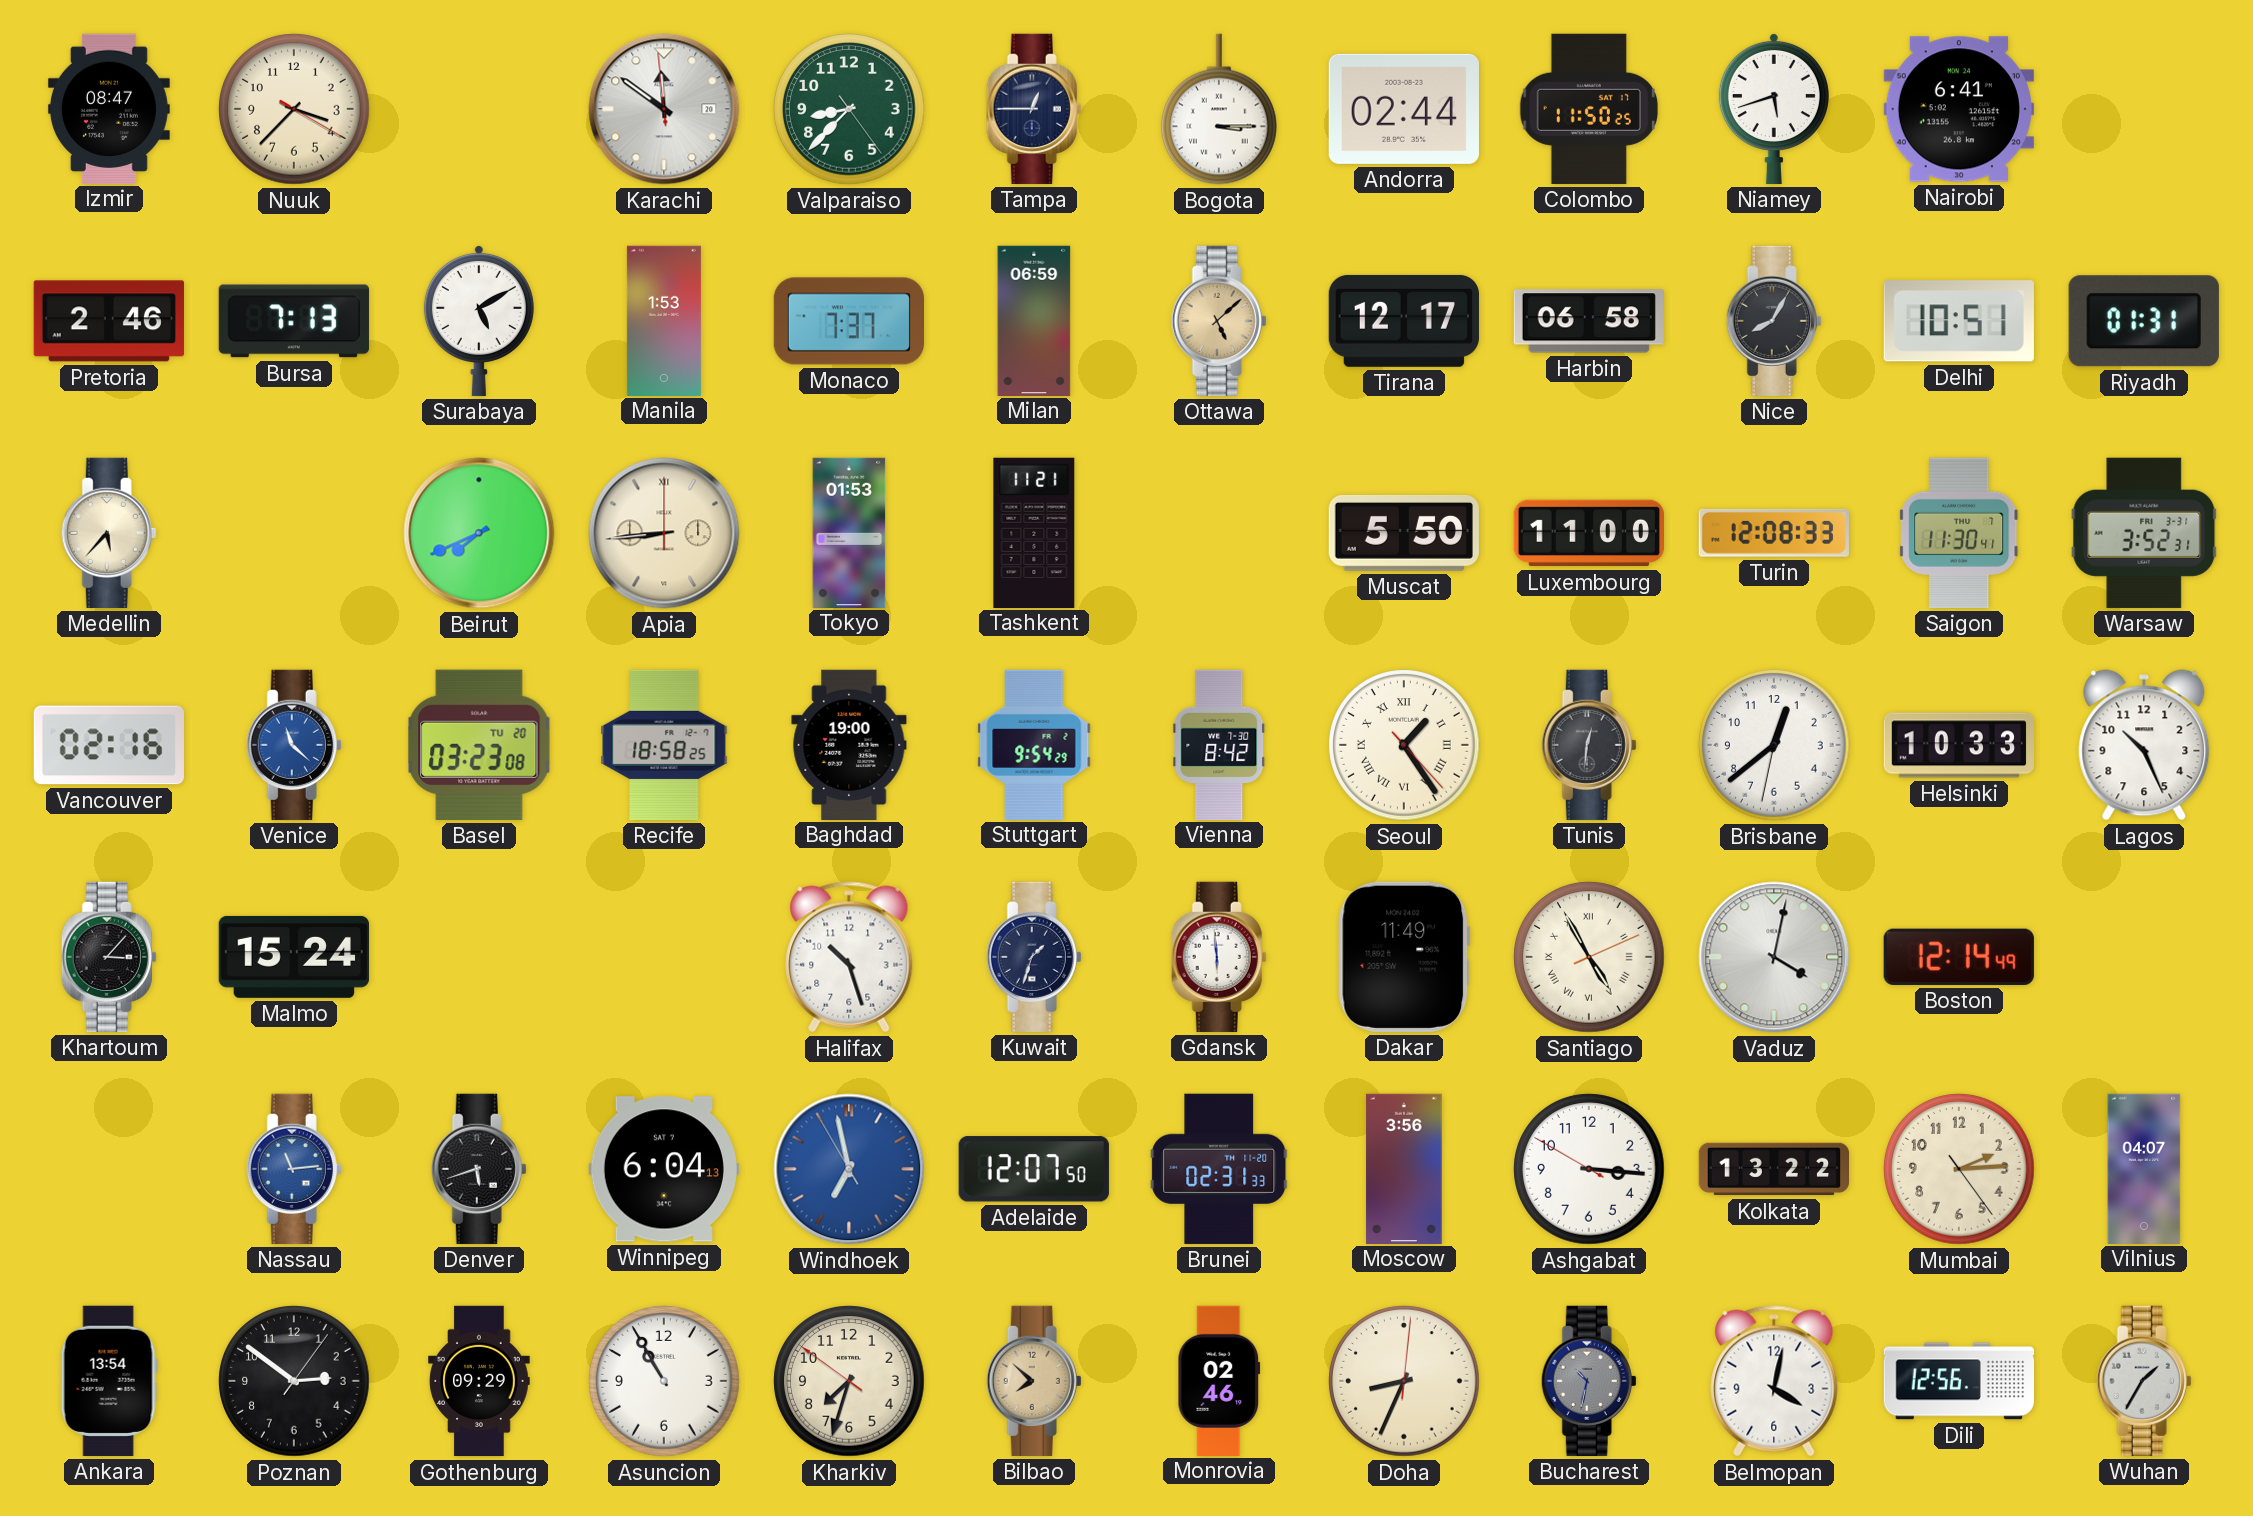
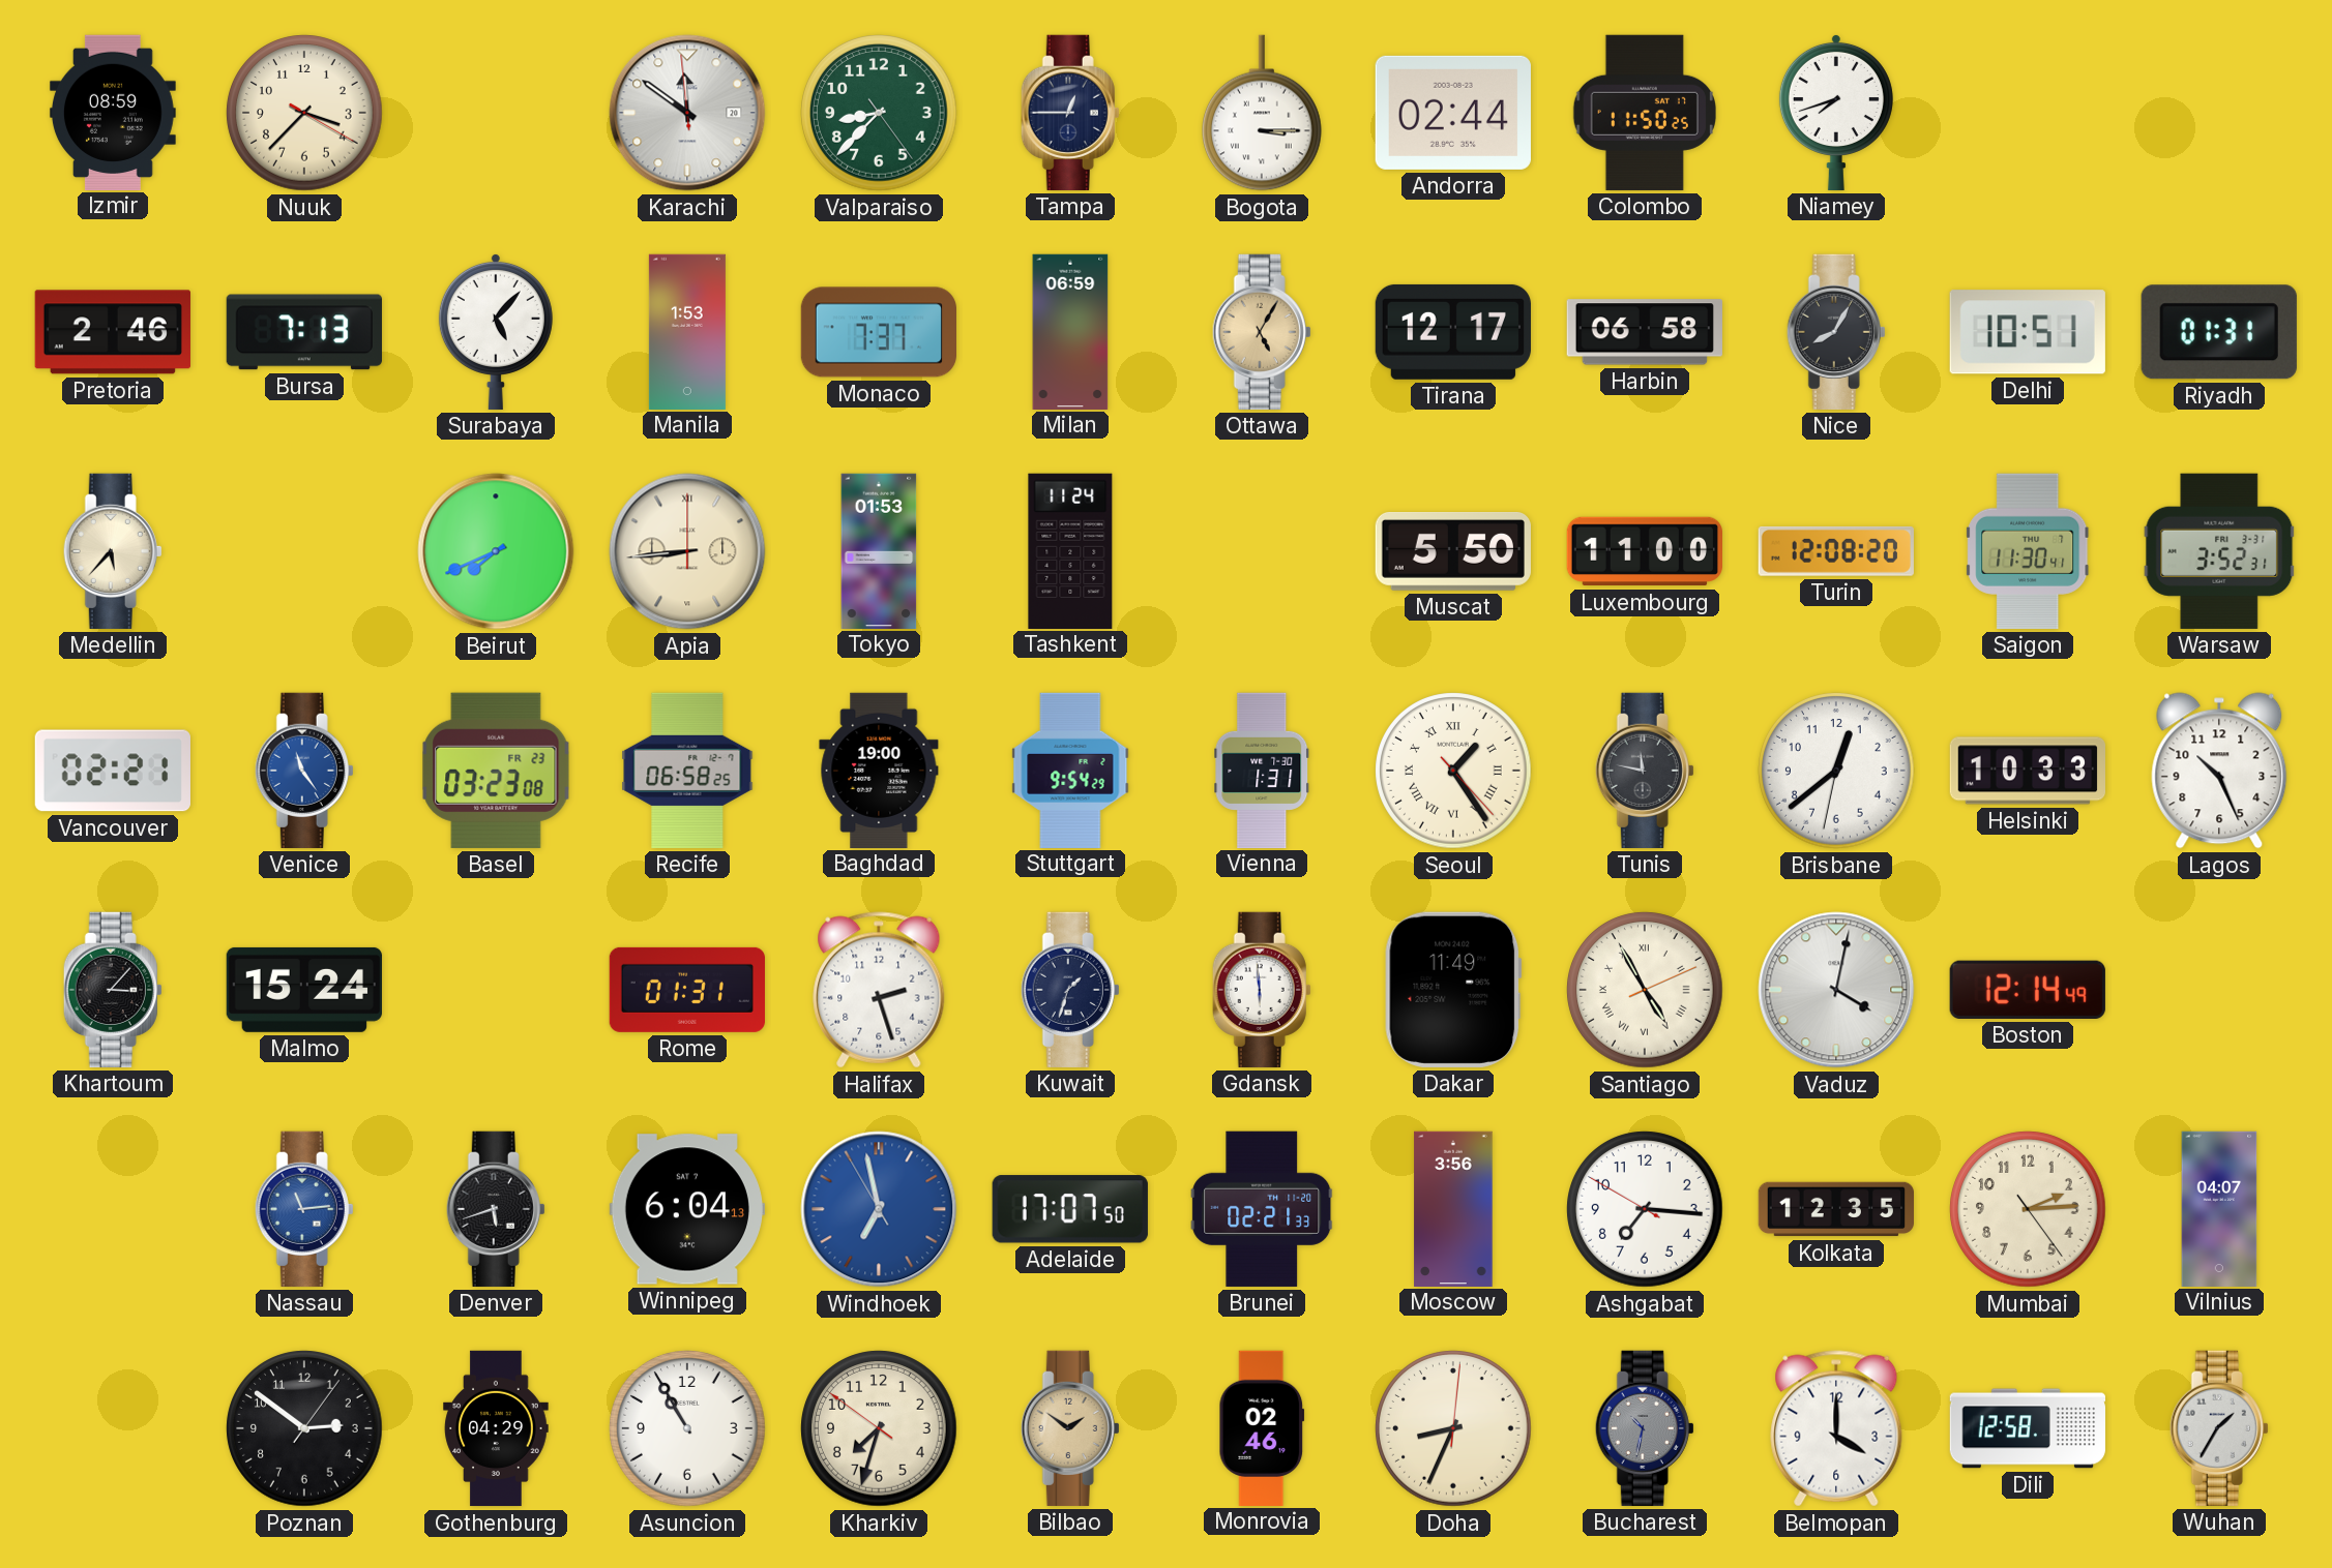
Izmir: 08:47 -> 08:59 (113, 112)
Niamey: 5:42 -> 7:42 (1836, 112)
Nairobi: 6:41 -> none (1959, 109)
Surabaya: 5:10 -> 5:07 (496, 331)
Ottawa: 5:08 -> 5:05 (1262, 332)
Tashkent: 11:21 -> 11:24 (1070, 550)
Turin: 12:08:33 -> 12:08:20 (1836, 551)
Vancouver: 02:16 -> 02:21 (113, 771)
Venice: 11:22 -> 11:24 (304, 771)
Basel date: TU 20 -> FR 23 (496, 771)
Recife: 18:58 -> 06:58 (687, 771)
Vienna: 8:42 -> 1:31 (1262, 770)
Tunis: 12:31 -> 11:47 (1645, 771)
Rome: none -> 01:31 (687, 990)
Halifax: 10:27 -> 2:27 (879, 990)
Adelaide: 12:07 -> 17:07 (1070, 1209)
Brunei: 02:31 -> 02:21 (1262, 1209)
Ashgabat: 3:15 -> 7:15 (1645, 1209)
Kolkata: 13:22 -> 12:35 (1835, 1209)
Ankara: 13:54 -> none (109, 1381)
Gothenburg: 09:29 -> 04:29 (496, 1428)
Bilbao: 7:52 -> 1:51 (1070, 1428)
Belmopan: 4:02 -> 4:00 (1836, 1428)
Dili: 12:56 -> 12:58 (2027, 1428)
